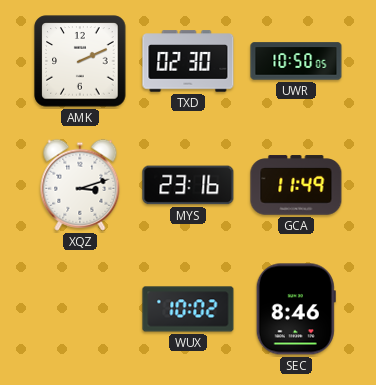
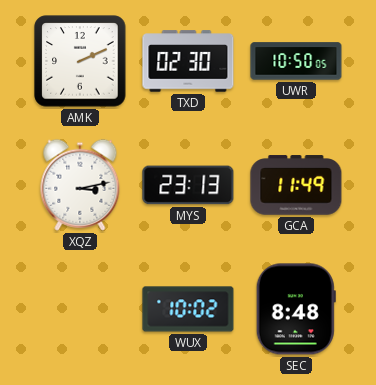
XQZ: 3:12 -> 3:13 (80, 185)
MYS: 23:16 -> 23:13 (188, 185)
SEC: 8:46 -> 8:48 (296, 309)
